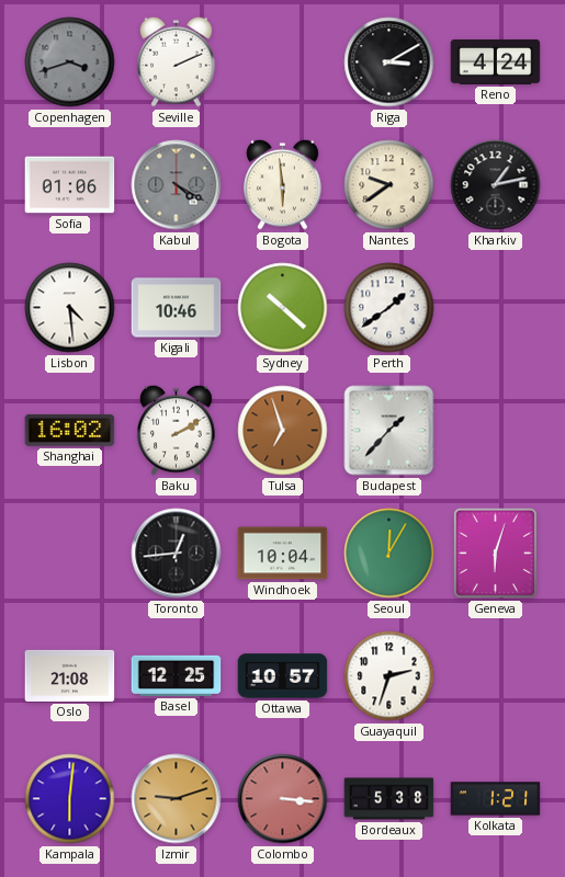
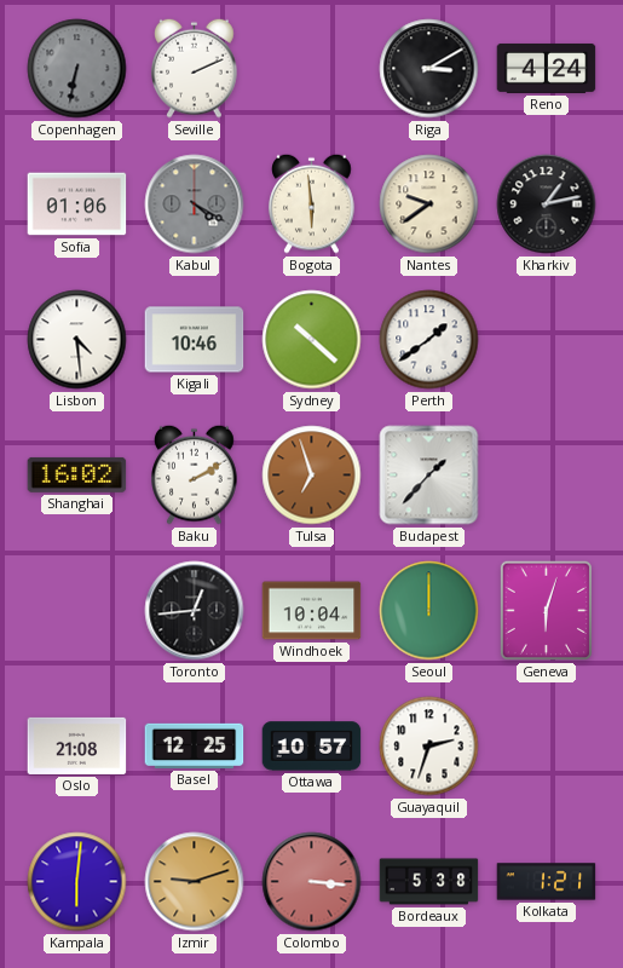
Copenhagen: 3:42 -> 6:32 (77, 69)
Seoul: 12:05 -> 12:00 (429, 611)
